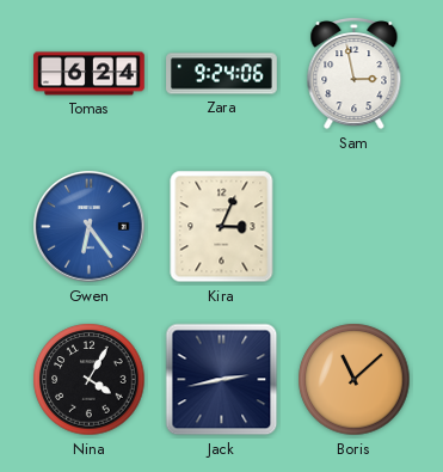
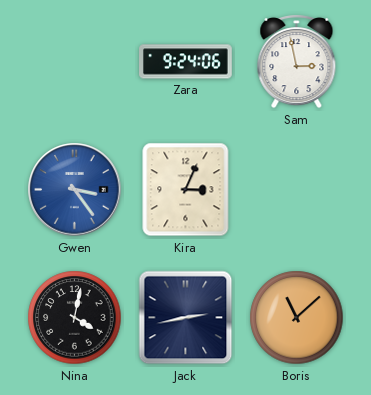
Tomas: 6:24 -> none (90, 74)
Gwen: 6:24 -> 3:24 (75, 190)
Nina: 4:05 -> 4:02 (75, 318)
